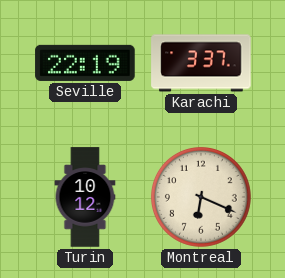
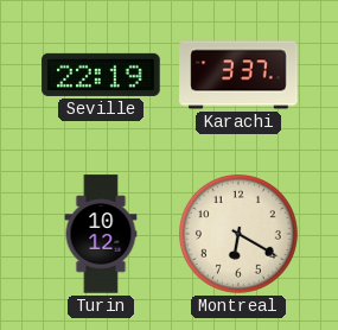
Montreal: 6:19 -> 6:20 (238, 234)
